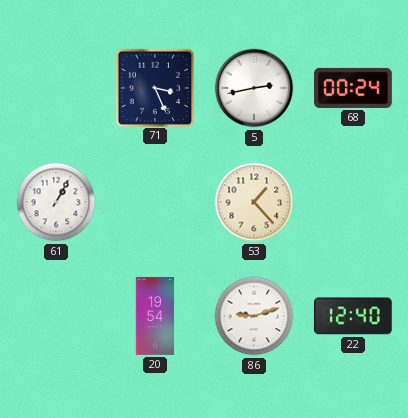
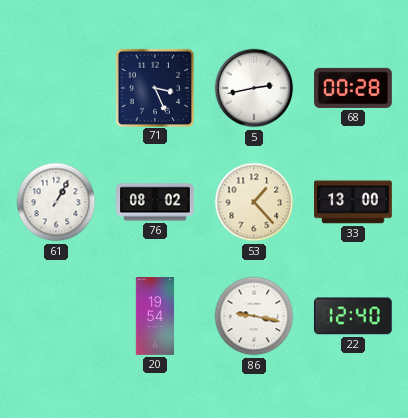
68: 00:24 -> 00:28 (353, 88)
76: none -> 08:02 (155, 202)
33: none -> 13:00 (354, 202)
86: 9:12 -> 9:17 (254, 316)
